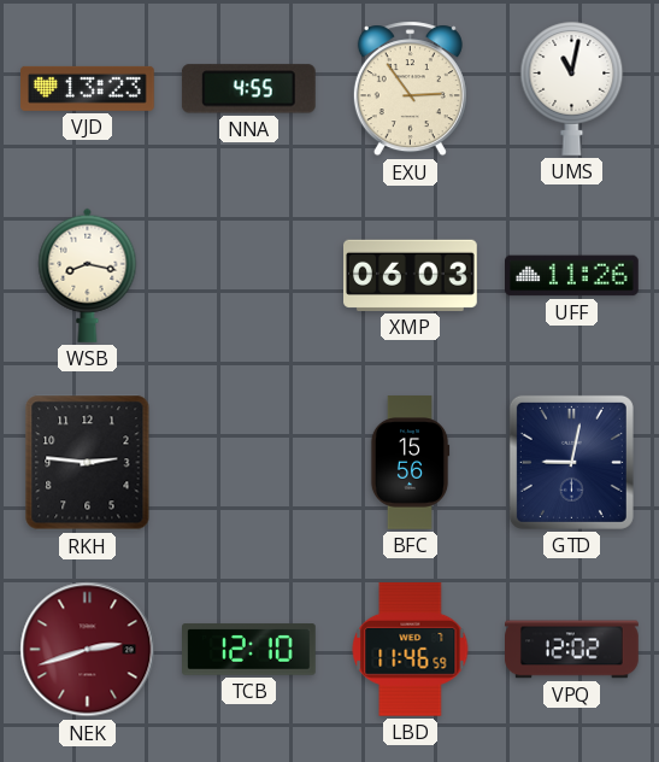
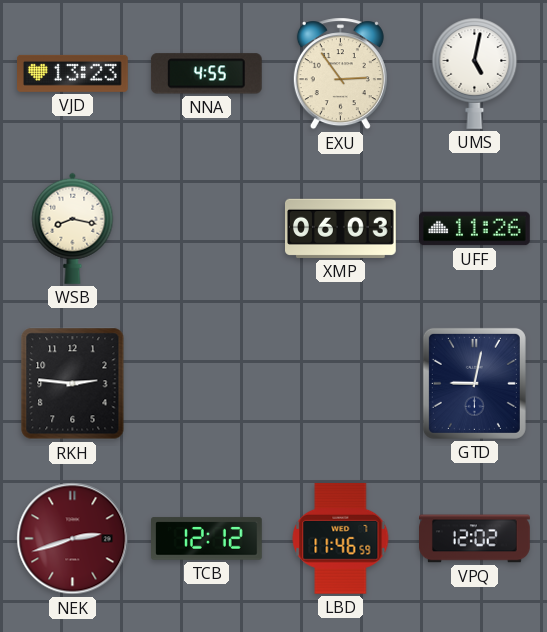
UMS: 11:02 -> 5:02 (475, 73)
BFC: 15:56 -> none (410, 463)
TCB: 12:10 -> 12:12 (207, 539)
